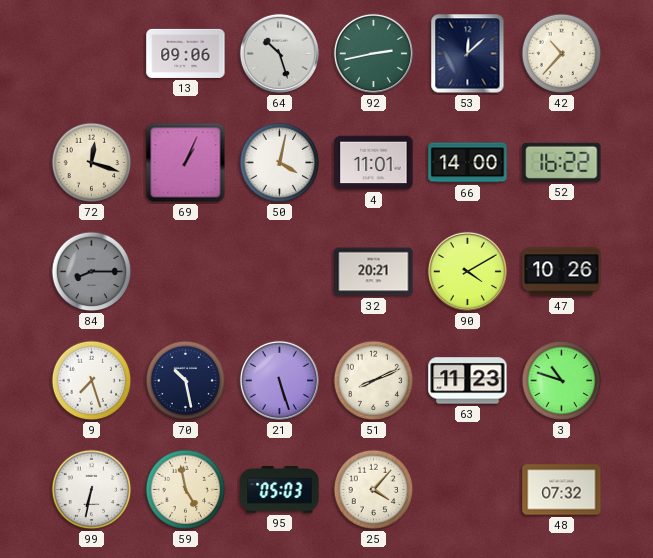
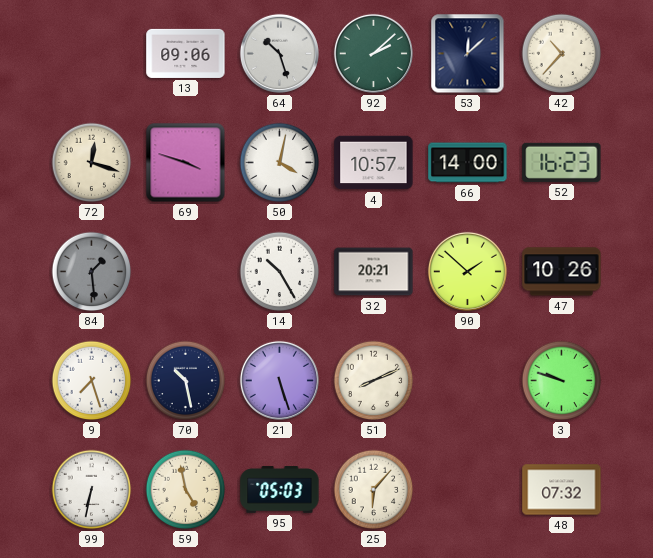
92: 2:43 -> 2:08 (373, 53)
69: 1:04 -> 3:48 (186, 163)
4: 11:01 -> 10:57 (374, 163)
52: 16:22 -> 16:23 (562, 162)
84: 8:15 -> 1:29 (92, 272)
14: none -> 10:25 (280, 272)
90: 4:10 -> 1:52 (467, 271)
63: 11:23 -> none (468, 381)
3: 10:48 -> 9:48 (562, 381)
25: 4:07 -> 6:07 (374, 490)
